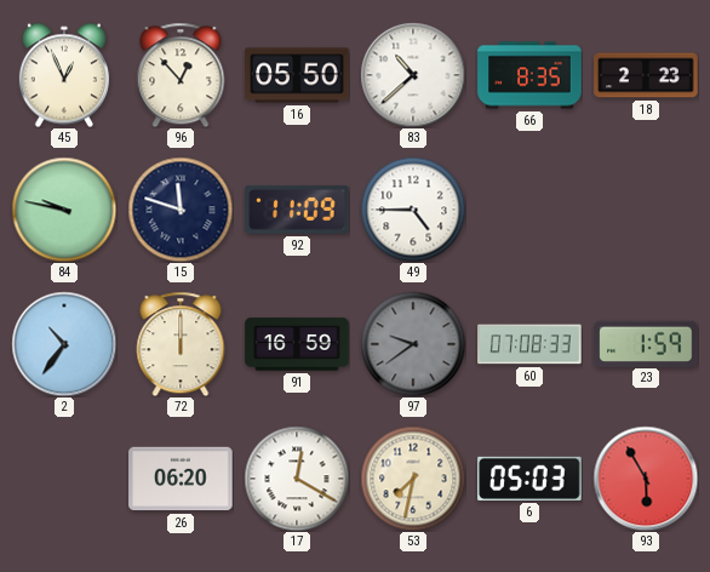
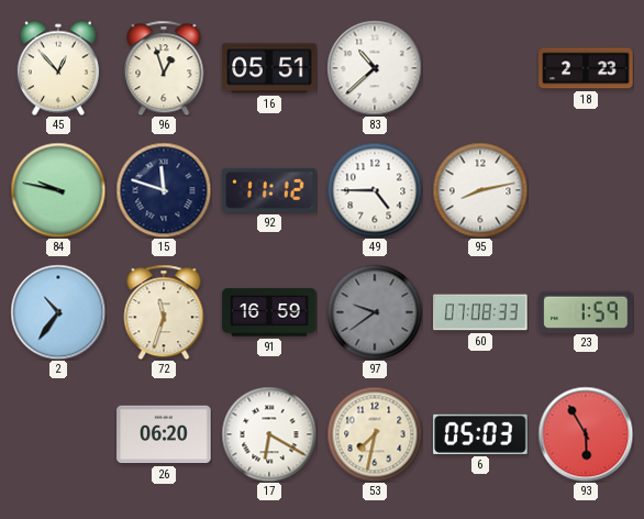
45: 12:56 -> 12:53 (58, 68)
96: 12:53 -> 12:57 (164, 68)
16: 05:50 -> 05:51 (269, 68)
66: 8:35 -> none (529, 75)
92: 11:09 -> 11:12 (269, 190)
95: none -> 8:13 (480, 190)
72: 12:00 -> 11:33 (164, 312)
17: 12:20 -> 6:20 (269, 434)
